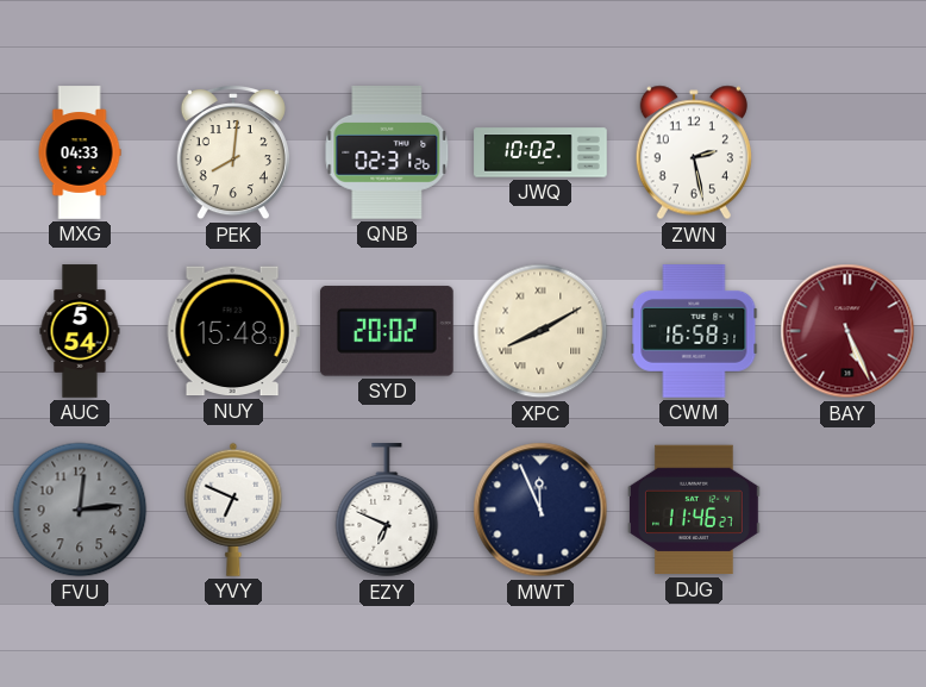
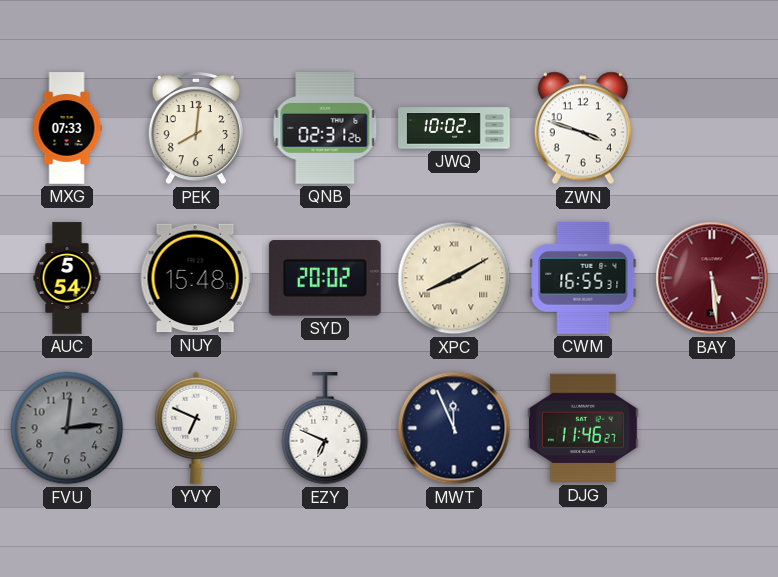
MXG: 04:33 -> 07:33 (67, 128)
ZWN: 2:28 -> 3:48 (583, 128)
CWM: 16:58 -> 16:55 (583, 279)
BAY: 5:26 -> 5:29 (712, 278)
